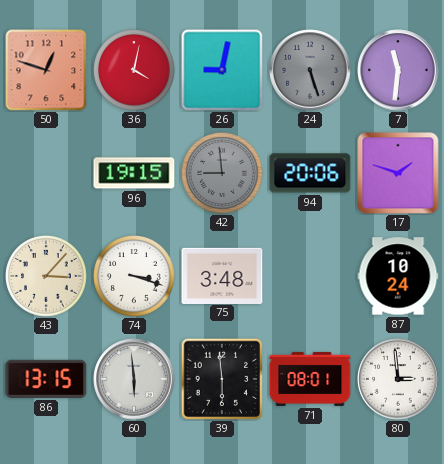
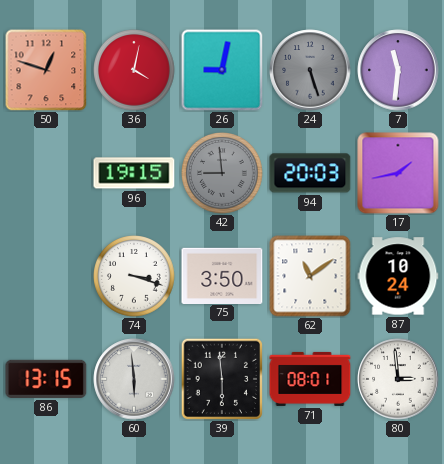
94: 20:06 -> 20:03 (310, 173)
17: 1:48 -> 1:43 (398, 173)
43: 3:07 -> none (47, 277)
75: 3:48 -> 3:50 (222, 275)
62: none -> 11:09 (310, 276)
